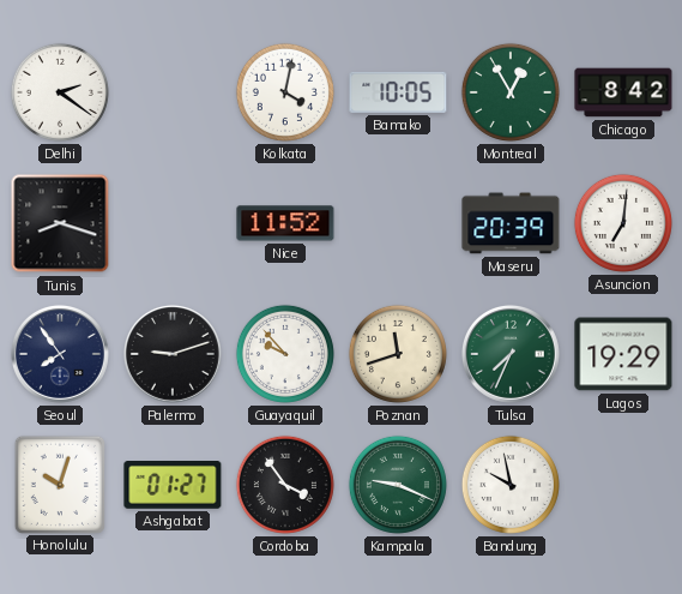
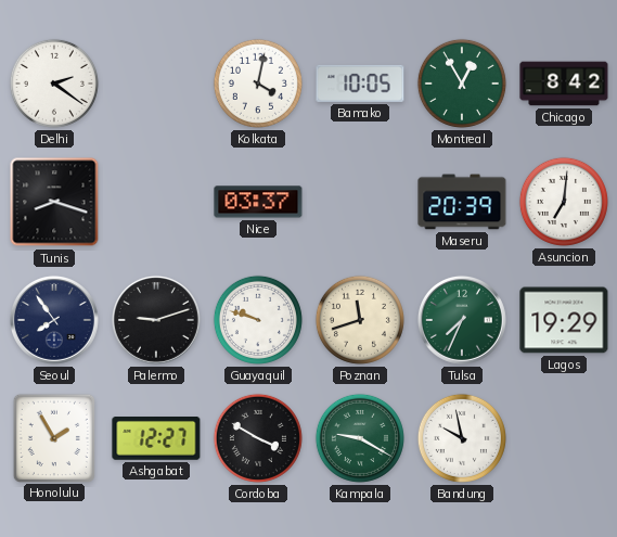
Nice: 11:52 -> 03:37 (258, 202)
Guayaquil: 9:53 -> 9:48 (258, 320)
Honolulu: 10:03 -> 1:55 (54, 437)
Ashgabat: 01:27 -> 12:27 (156, 439)
Cordoba: 3:54 -> 3:50 (258, 438)
Kampala: 9:19 -> 9:20 (360, 438)
